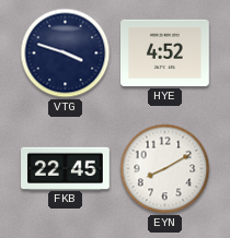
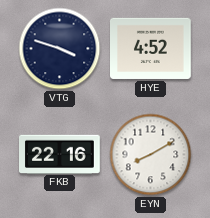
FKB: 22:45 -> 22:16 (60, 154)
